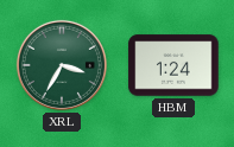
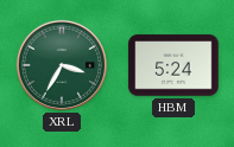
HBM: 1:24 -> 5:24 (173, 65)
